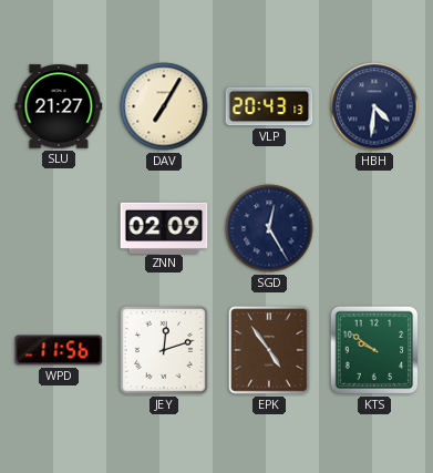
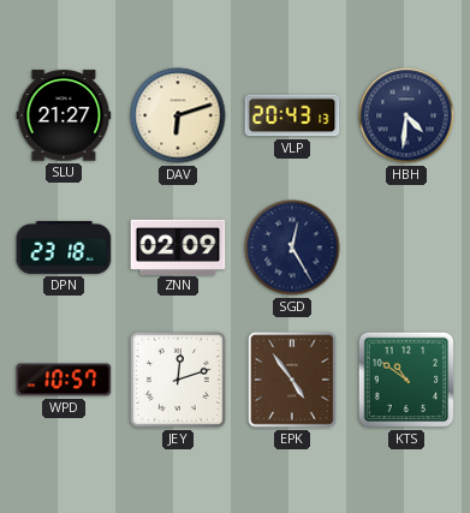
DAV: 7:05 -> 6:12 (178, 115)
DPN: none -> 23:18 (64, 249)
WPD: 11:56 -> 10:57 (64, 380)
KTS: 9:51 -> 10:51 (406, 380)
